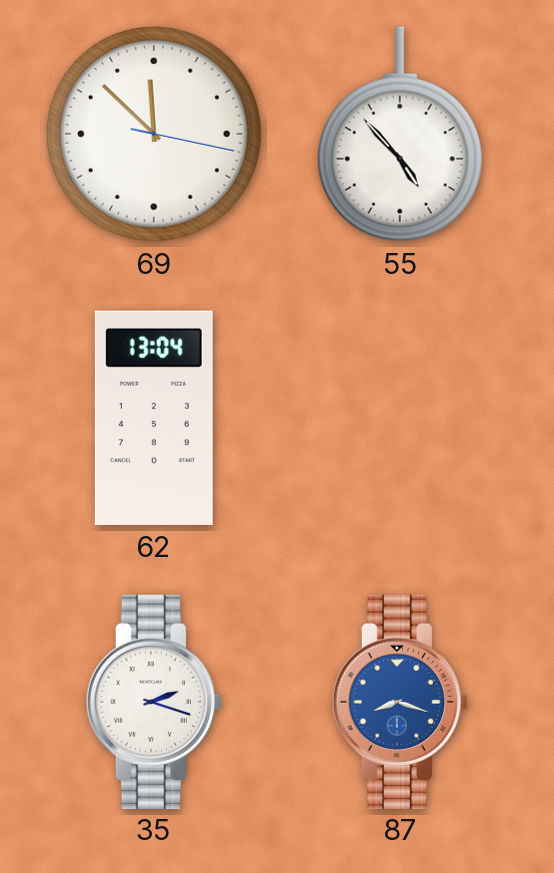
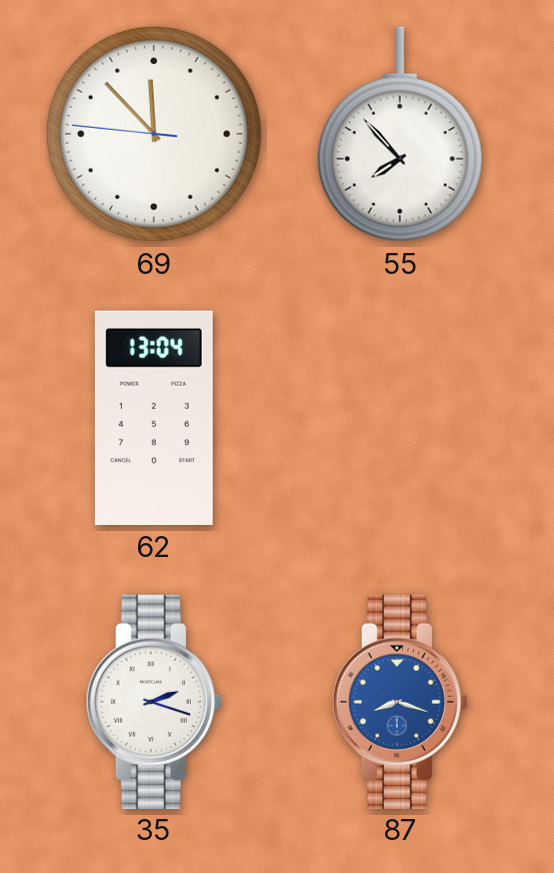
69: 11:52:17 -> 11:52:46 (154, 134)
55: 4:53 -> 7:53 (400, 134)
